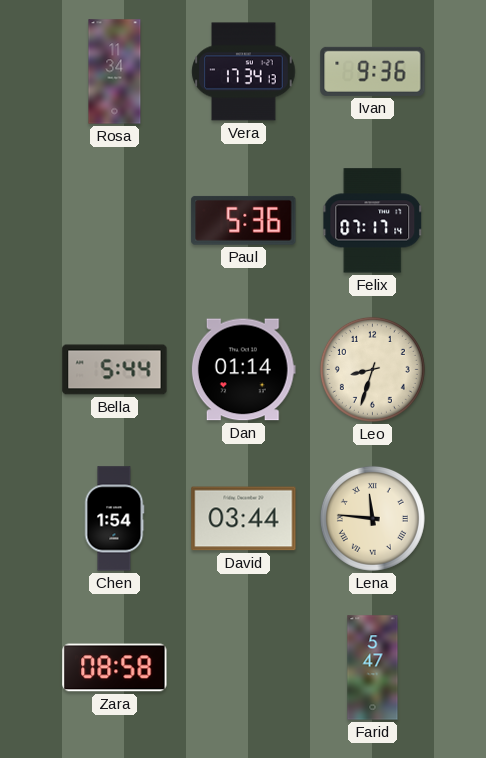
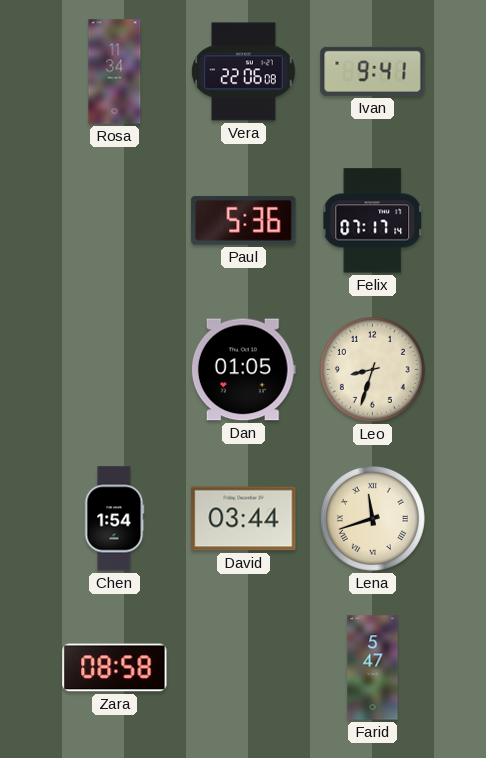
Vera: 17:34 -> 22:06 (244, 72)
Ivan: 9:36 -> 9:41 (373, 71)
Bella: 5:44 -> none (115, 370)
Dan: 01:14 -> 01:05 (243, 370)
Lena: 11:46 -> 11:42 (372, 518)
